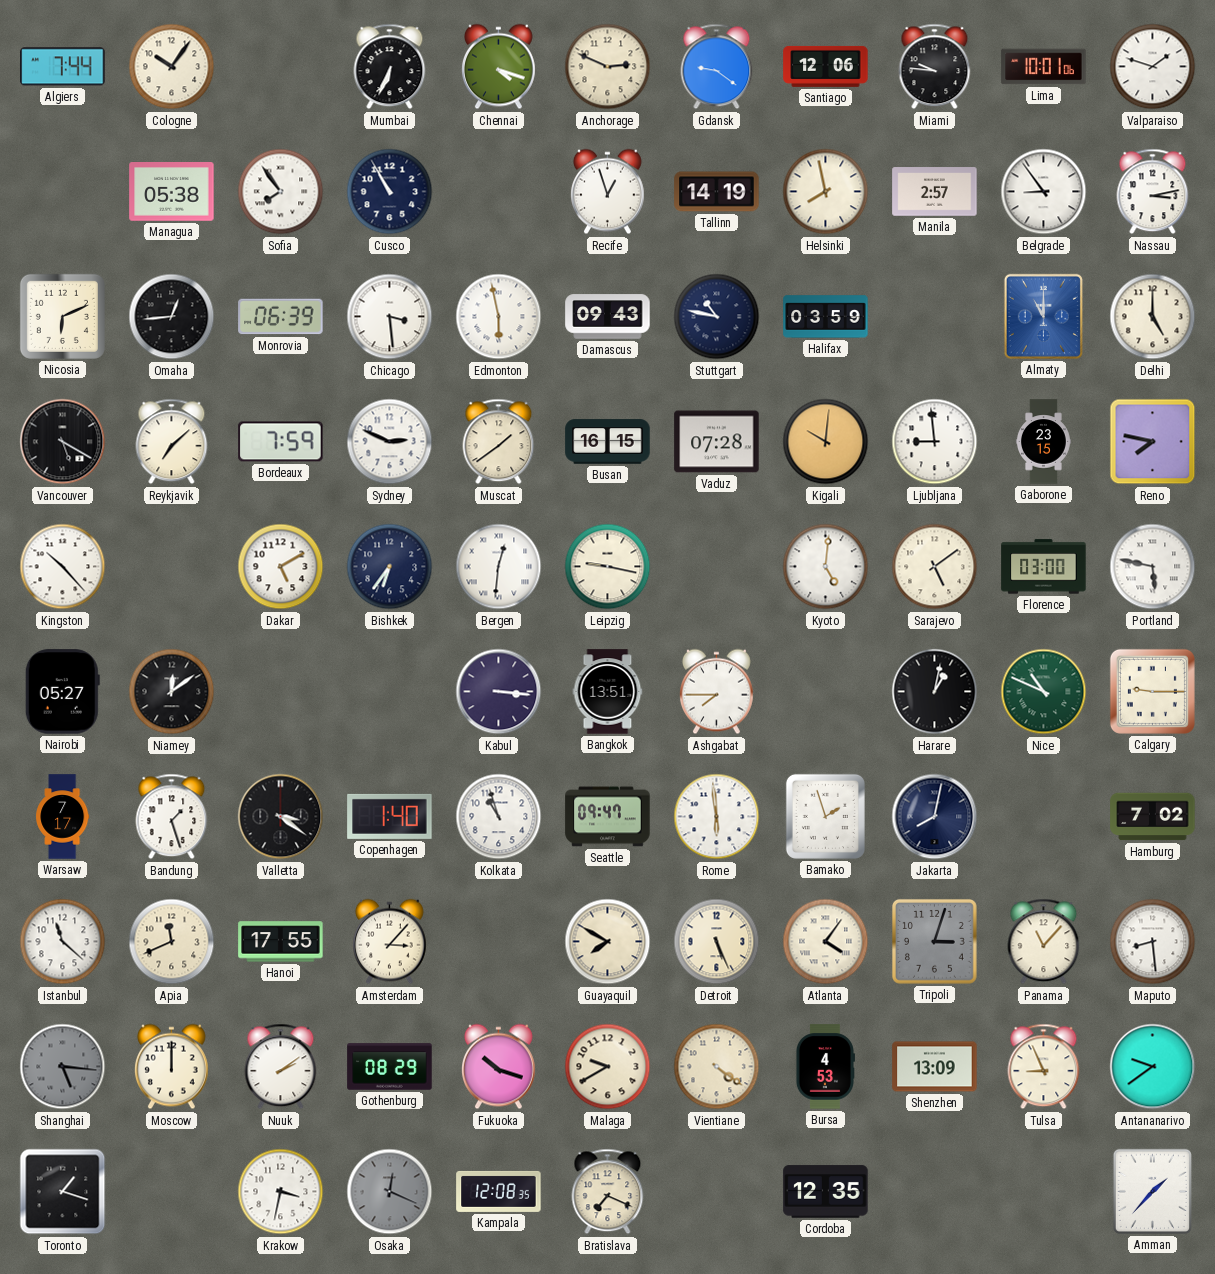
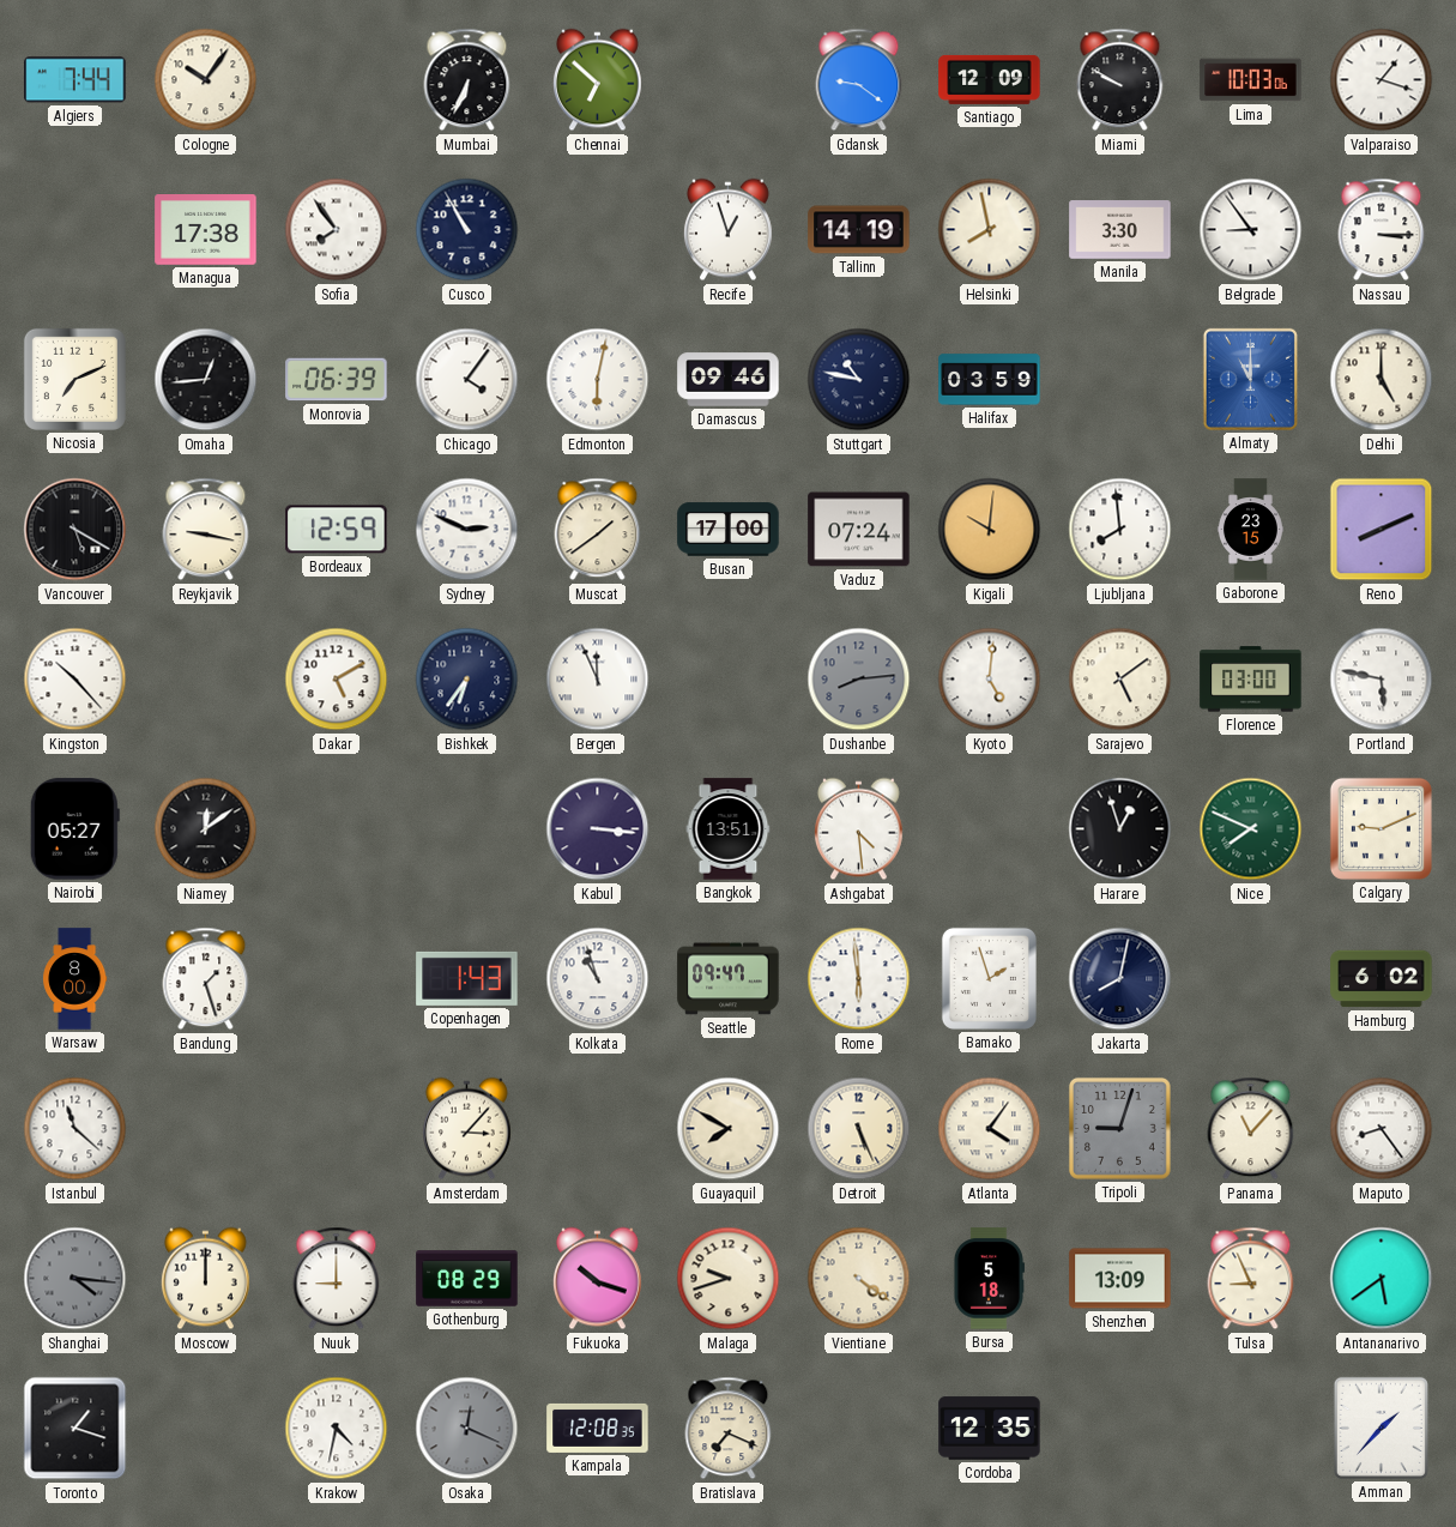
Chennai: 4:18 -> 6:52 (597, 80)
Anchorage: 2:49 -> none (608, 67)
Santiago: 12:06 -> 12:09 (990, 79)
Miami: 9:46 -> 9:50 (1120, 80)
Lima: 10:01 -> 10:03 (1251, 80)
Valparaiso: 1:48 -> 1:18 (1382, 80)
Managua: 05:38 -> 17:38 (206, 230)
Manila: 2:57 -> 3:30 (1120, 230)
Nassau: 3:13 -> 3:15 (1382, 230)
Nicosia: 6:11 -> 7:11 (74, 379)
Chicago: 3:29 -> 4:06 (467, 380)
Edmonton: 5:58 -> 6:02 (598, 380)
Damascus: 09:43 -> 09:46 (729, 380)
Reykjavik: 7:08 -> 9:17 (206, 530)
Bordeaux: 7:59 -> 12:59 (337, 530)
Busan: 16:15 -> 17:00 (729, 530)
Vaduz: 07:28 -> 07:24 (859, 530)
Ljubljana: 8:59 -> 7:59 (1120, 530)
Reno: 7:47 -> 8:11 (1382, 530)
Bergen: 12:31 -> 11:56 (598, 680)
Leipzig: 9:17 -> none (608, 567)
Dushanbe: none -> 8:14 (859, 680)
Ashgabat: 7:45 -> 4:29 (858, 829)
Harare: 1:02 -> 12:57 (1120, 829)
Nice: 10:49 -> 7:49 (1251, 829)
Calgary: 9:15 -> 9:11 (1381, 828)
Warsaw: 7:17 -> 8:00 (75, 979)
Valletta: 3:21 -> none (281, 817)
Copenhagen: 1:40 -> 1:43 (467, 978)
Hamburg: 7:02 -> 6:02 (1382, 979)
Apia: 11:41 -> none (172, 942)
Hanoi: 17:55 -> none (281, 942)
Tripoli: 3:03 -> 9:03 (1120, 1129)
Maputo: 8:29 -> 8:24 (1382, 1129)
Shanghai: 5:16 -> 4:16 (75, 1279)
Nuuk: 2:09 -> 9:00 (337, 1279)
Malaga: 9:40 -> 9:42 (729, 1279)
Bursa: 4:53 -> 5:18 (989, 1279)
Antananarivo: 9:39 -> 5:39 (1382, 1279)
Krakow: 3:32 -> 4:32 (337, 1429)
